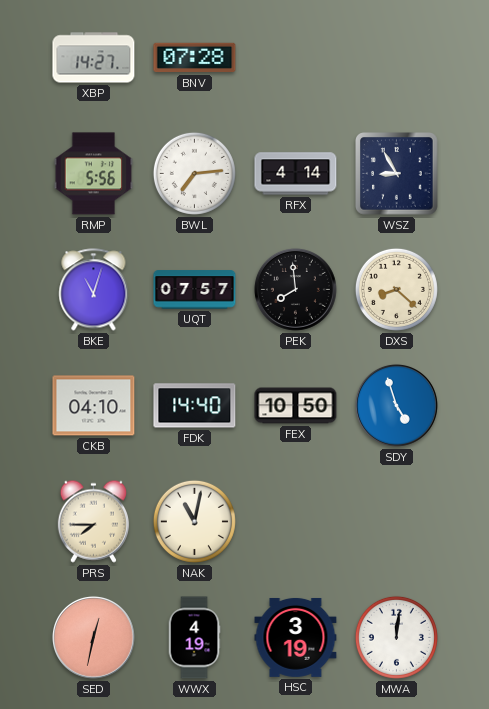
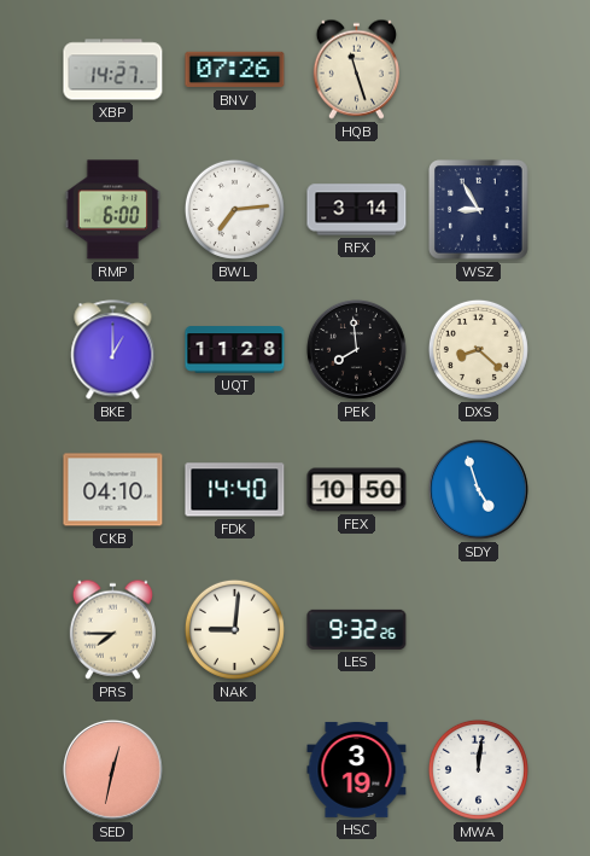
BNV: 07:28 -> 07:26 (235, 70)
HQB: none -> 11:27 (356, 69)
RMP: 5:56 -> 6:00 (113, 210)
RFX: 4:14 -> 3:14 (357, 210)
BKE: 11:03 -> 1:00 (113, 350)
UQT: 07:57 -> 11:28 (235, 350)
NAK: 11:02 -> 9:01 (234, 629)
LES: none -> 9:32 (357, 629)
WWX: 4:19 -> none (194, 638)
